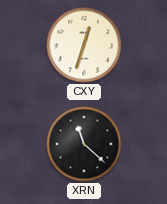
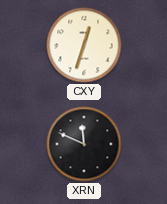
XRN: 11:22 -> 11:49 (84, 144)
